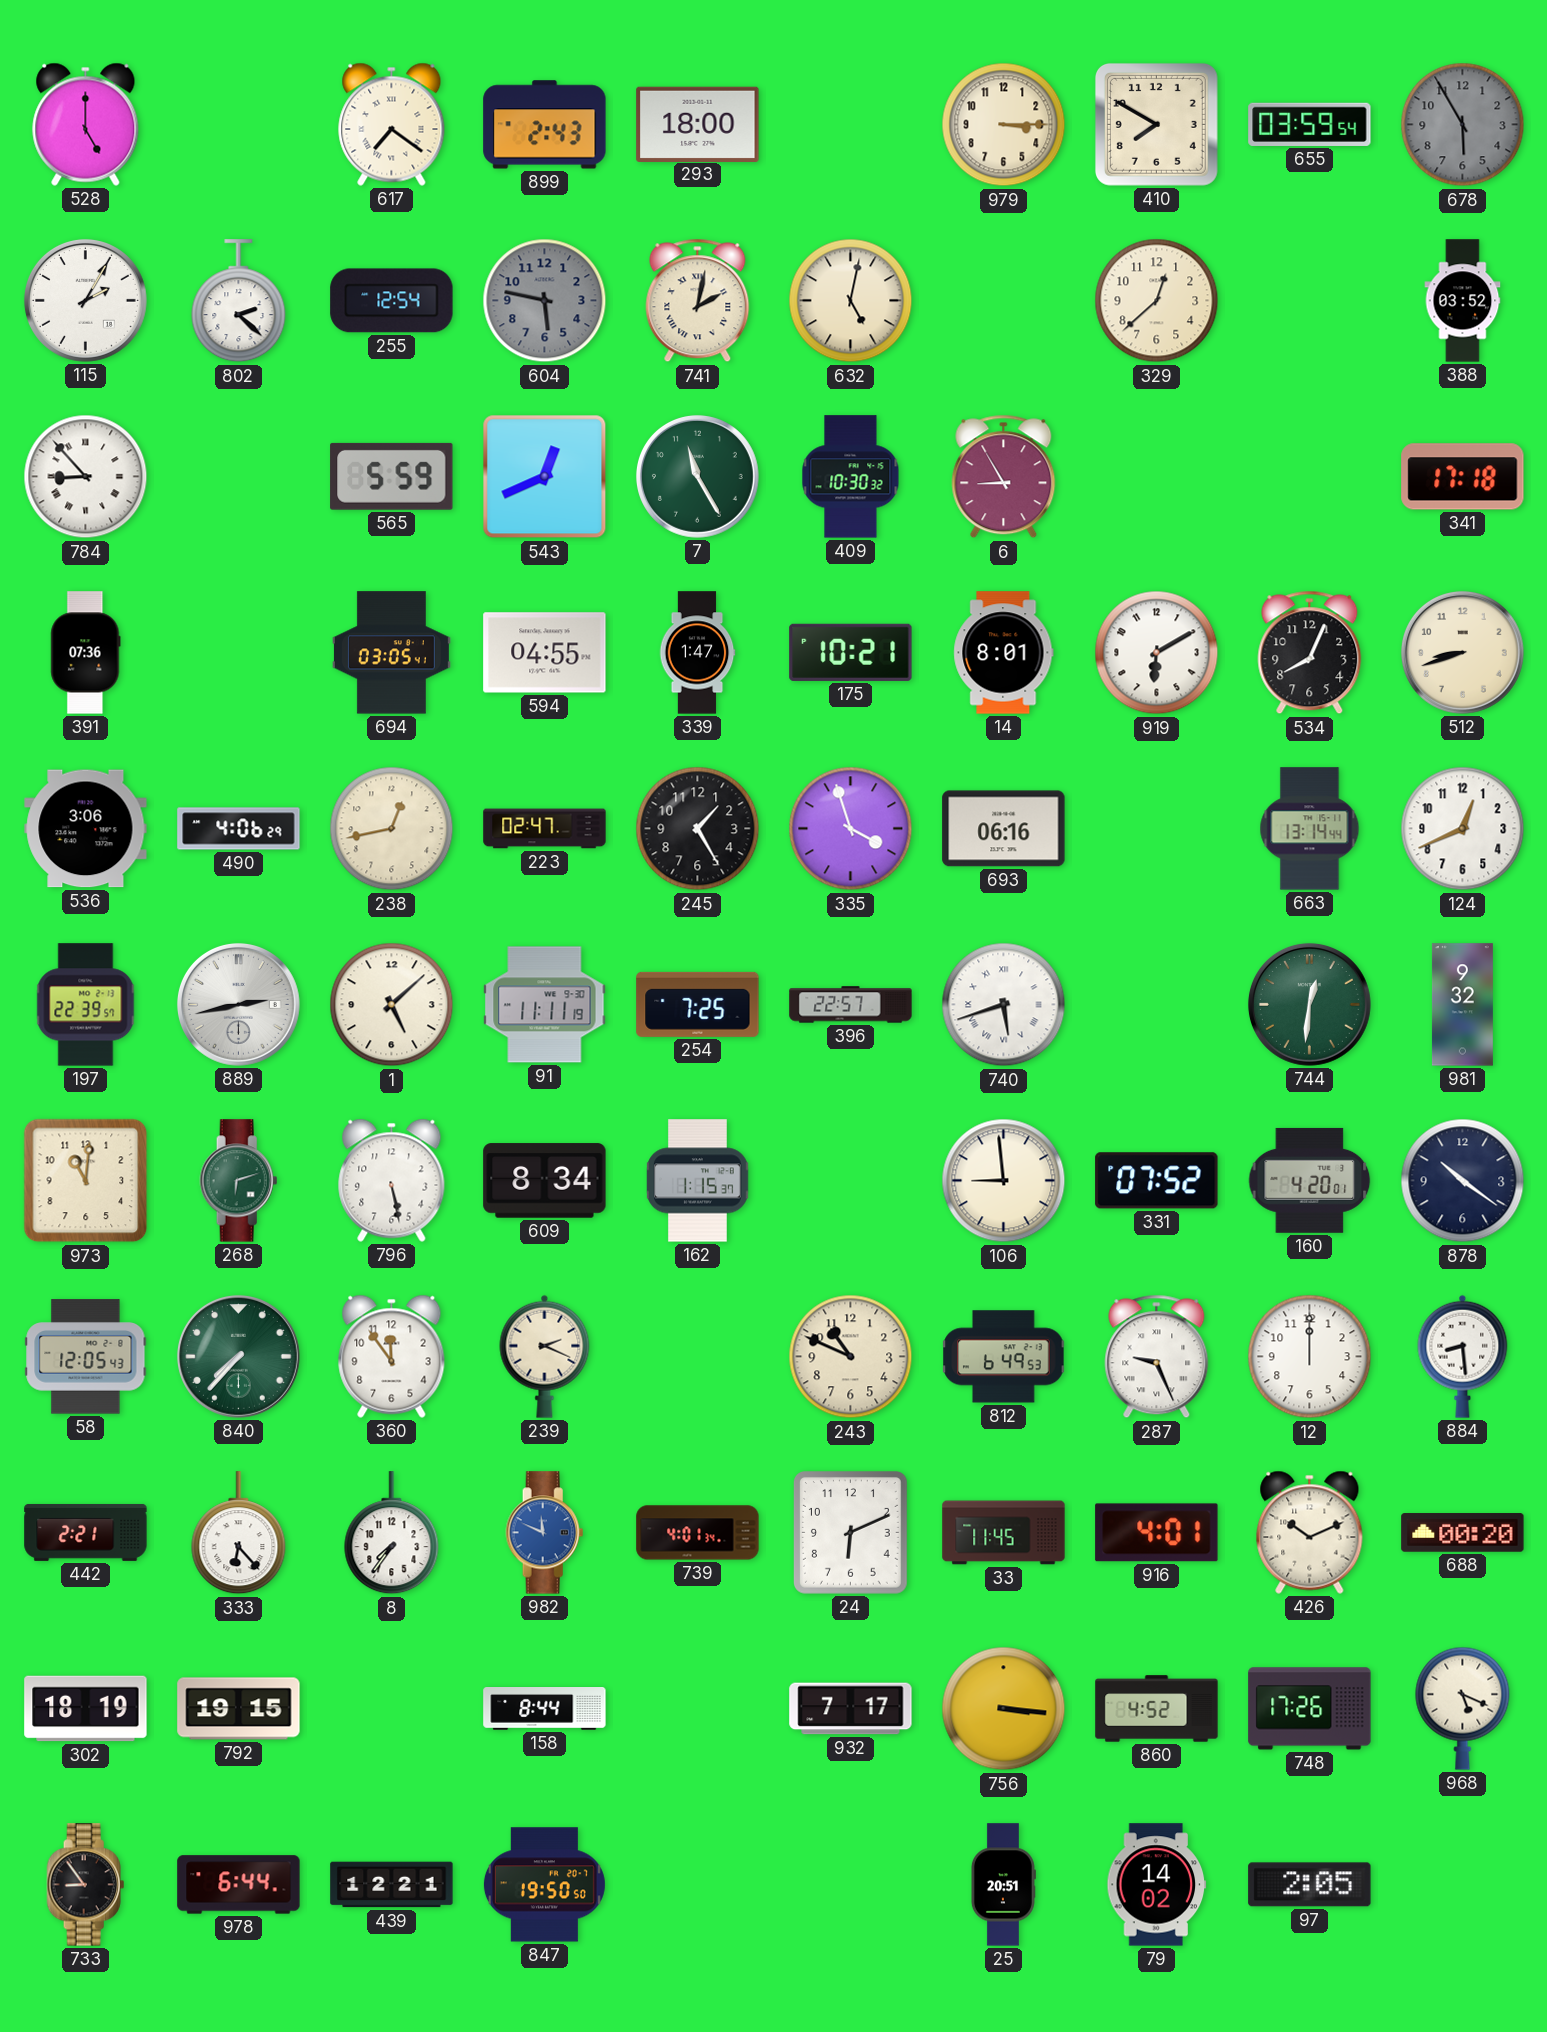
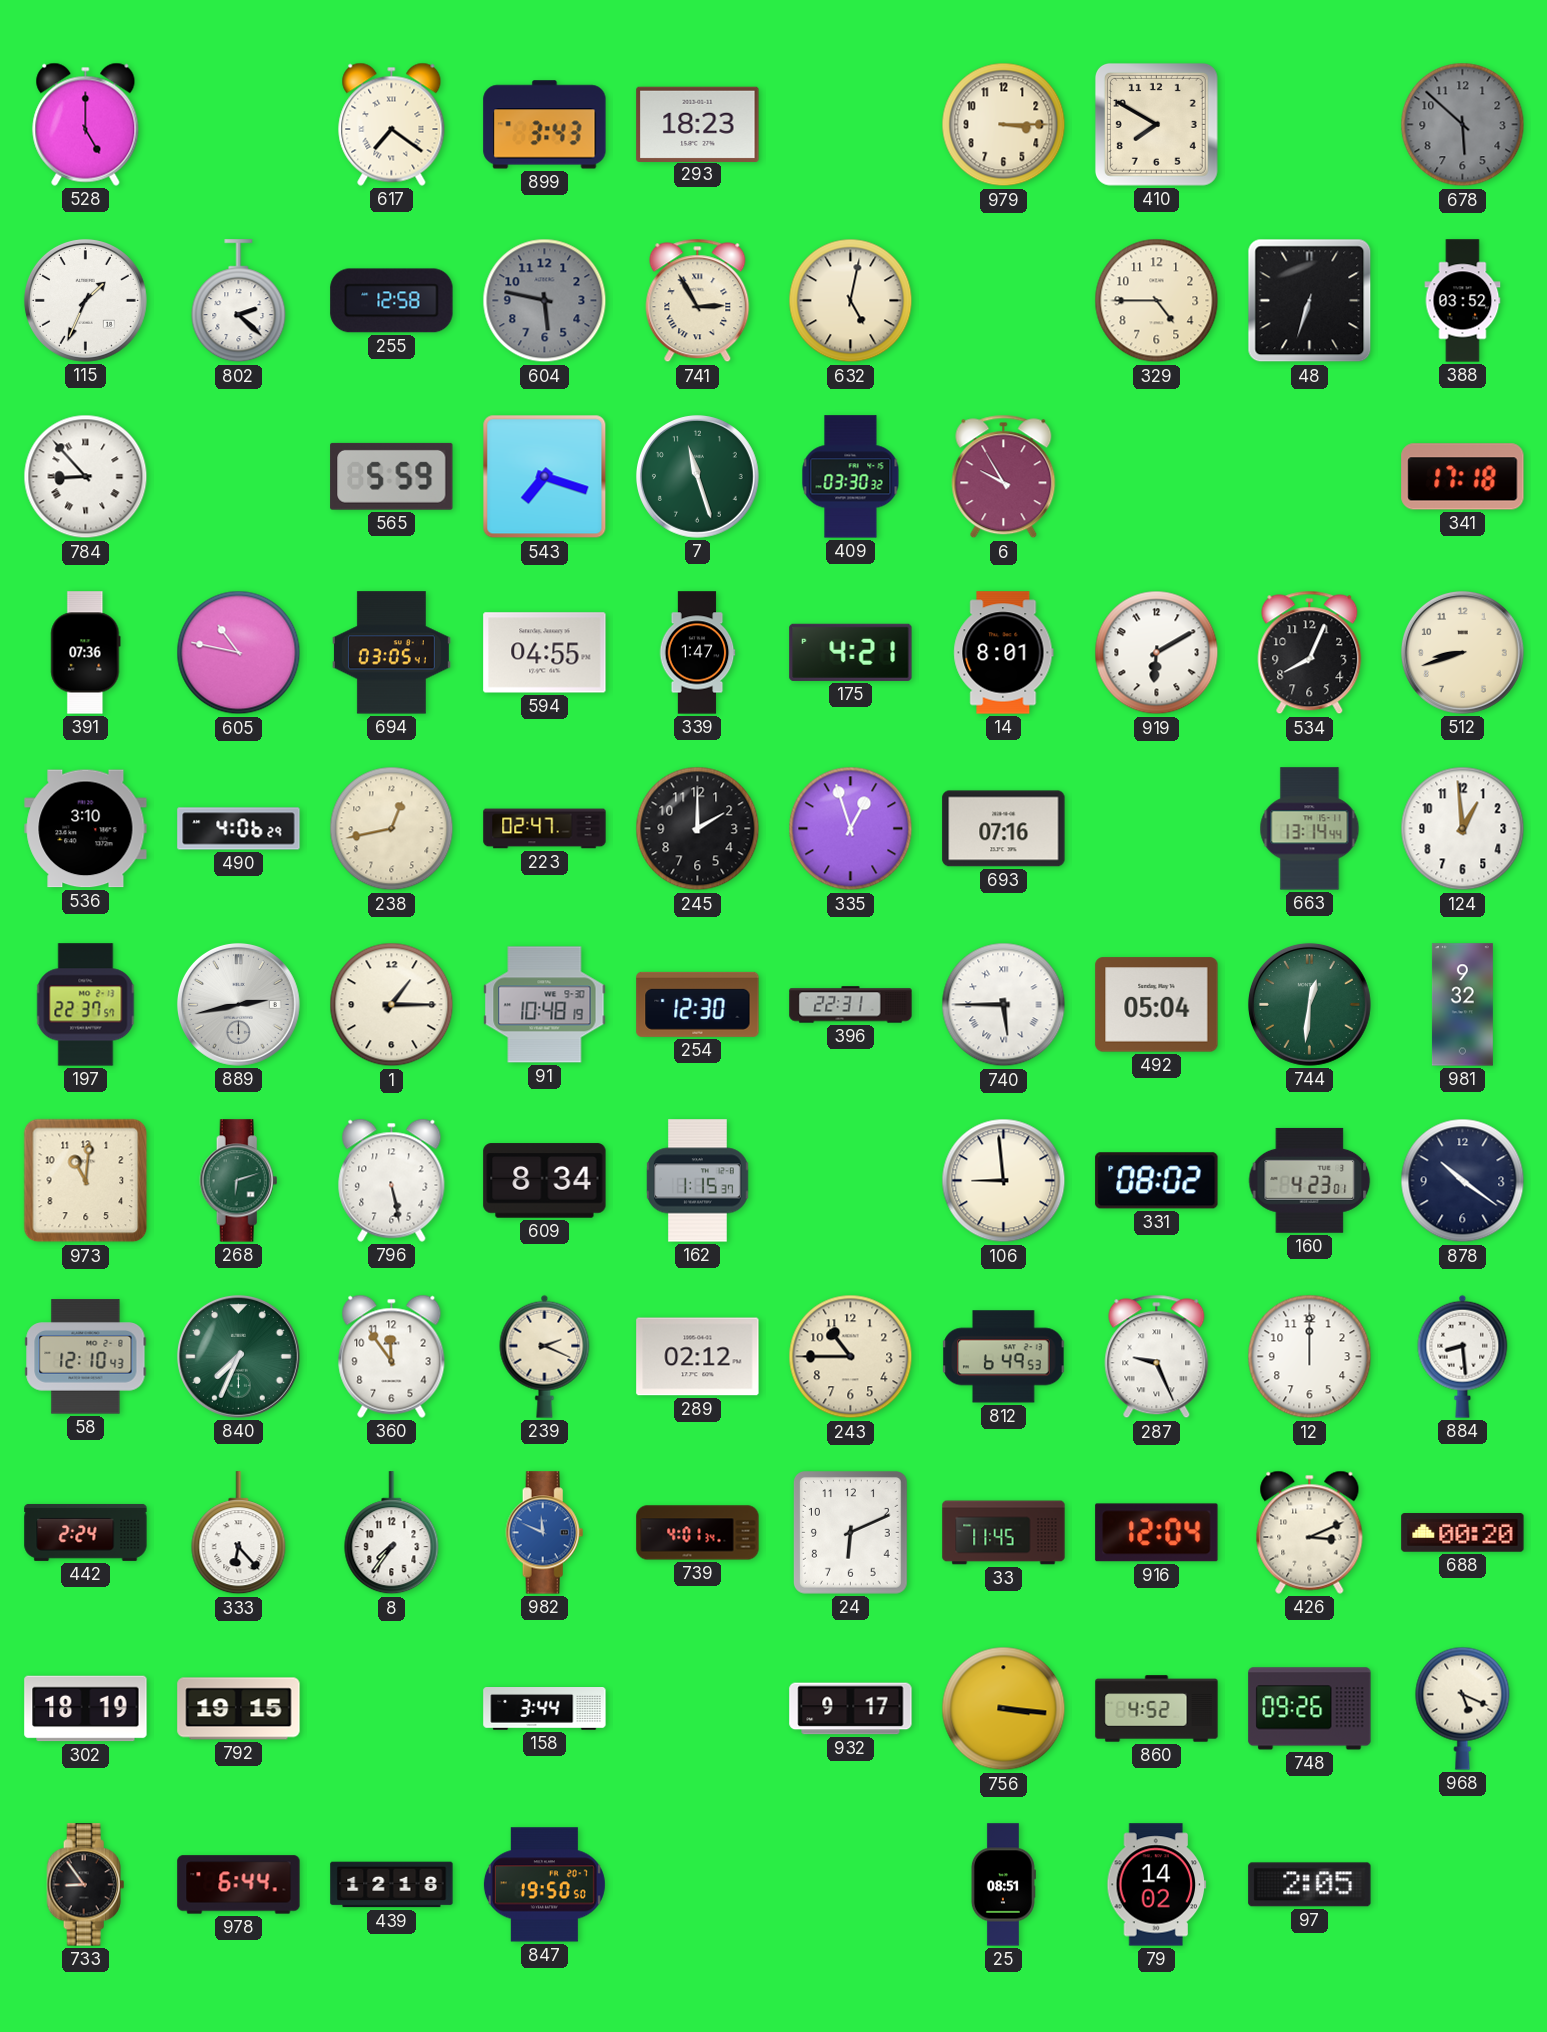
899: 2:43 -> 3:43 (545, 125)
293: 18:00 -> 18:23 (698, 124)
655: 03:59 -> none (1310, 124)
678: 5:55 -> 5:52 (1463, 125)
115: 2:05 -> 1:34 (85, 300)
255: 12:54 -> 12:58 (392, 301)
741: 2:02 -> 2:55 (698, 301)
329: 12:38 -> 4:45 (1157, 301)
48: none -> 6:33 (1310, 301)
543: 12:41 -> 7:18 (545, 477)
7: 11:25 -> 11:27 (697, 476)
409: 10:30 -> 03:30 (851, 477)
6: 8:55 -> 9:55 (1004, 477)
605: none -> 10:47 (239, 653)
175: 10:21 -> 4:21 (851, 652)
536: 3:06 -> 3:10 (86, 829)
245: 1:25 -> 2:00 (698, 829)
335: 3:57 -> 12:57 (851, 829)
693: 06:16 -> 07:16 (1004, 829)
124: 12:41 -> 12:59 (1463, 829)
197: 22:39 -> 22:37 (86, 1005)
1: 5:08 -> 1:15 (392, 1005)
91: 11:11 -> 10:48 (545, 1005)
254: 7:25 -> 12:30 (698, 1004)
396: 22:57 -> 22:31 (851, 1005)
740: 5:42 -> 5:45 (1004, 1005)
492: none -> 05:04 (1157, 1005)
331: 07:52 -> 08:02 (1157, 1181)
160: 4:20 -> 4:23 (1310, 1180)
58: 12:05 -> 12:10 (86, 1357)
840: 7:37 -> 7:34 (238, 1356)
289: none -> 02:12 (698, 1357)
243: 10:49 -> 10:45 (851, 1357)
442: 2:21 -> 2:24 (86, 1532)
916: 4:01 -> 12:04 (1157, 1533)
426: 10:11 -> 3:11 (1310, 1532)
158: 8:44 -> 3:44 (545, 1709)
932: 7:17 -> 9:17 (851, 1709)
748: 17:26 -> 09:26 (1310, 1709)
439: 12:21 -> 12:18 (392, 1885)
25: 20:51 -> 08:51 (1003, 1885)
